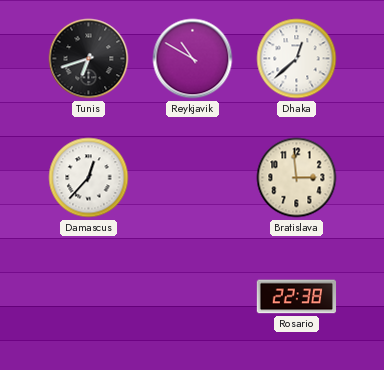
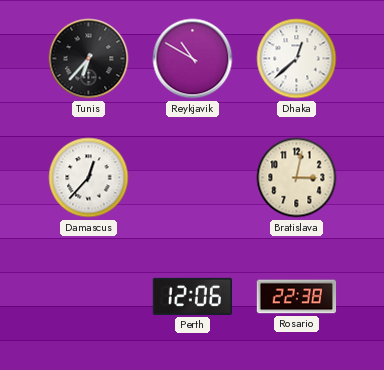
Tunis: 6:42 -> 6:37 (89, 59)
Bratislava: 2:59 -> 3:02 (297, 178)
Perth: none -> 12:06 (192, 296)
